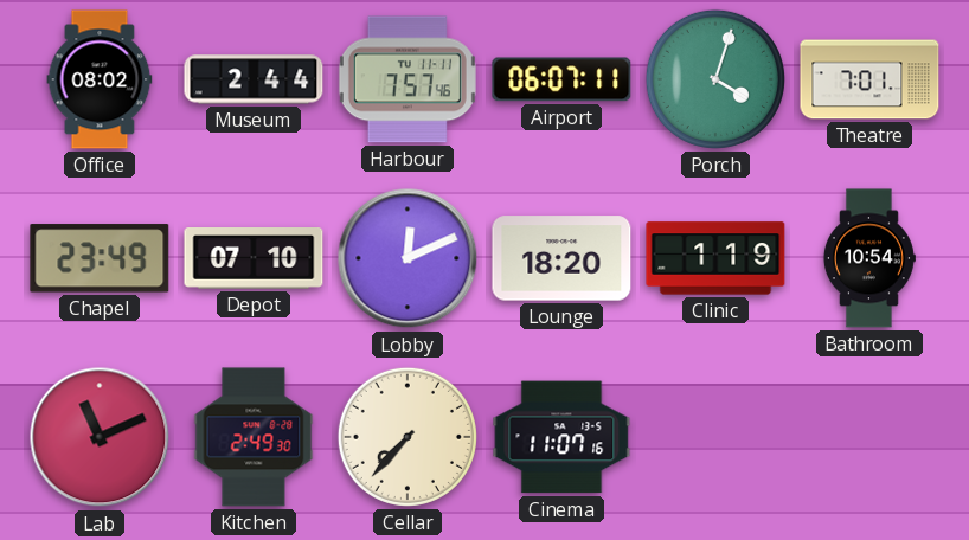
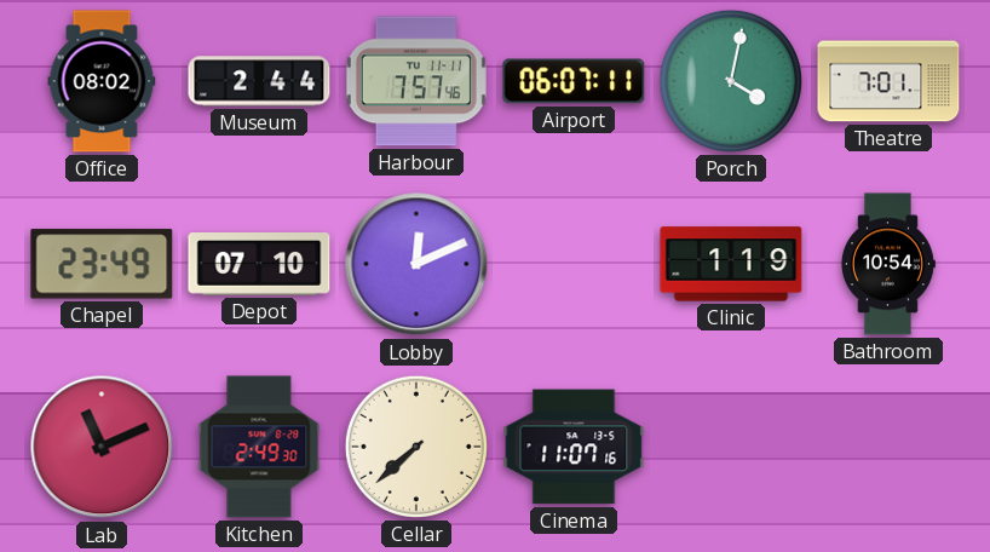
Porch: 4:03 -> 4:02 (731, 81)
Lounge: 18:20 -> none (561, 258)
Cellar: 7:37 -> 7:38 (416, 447)
